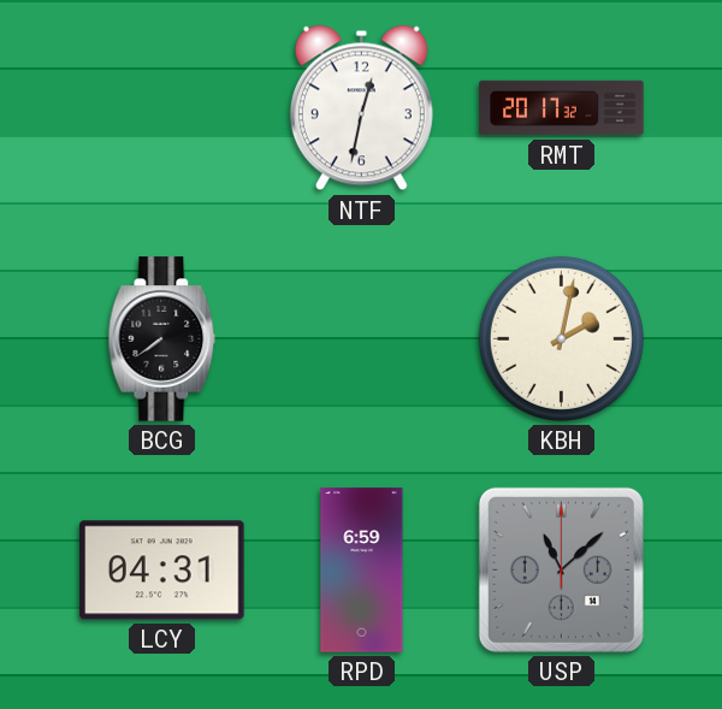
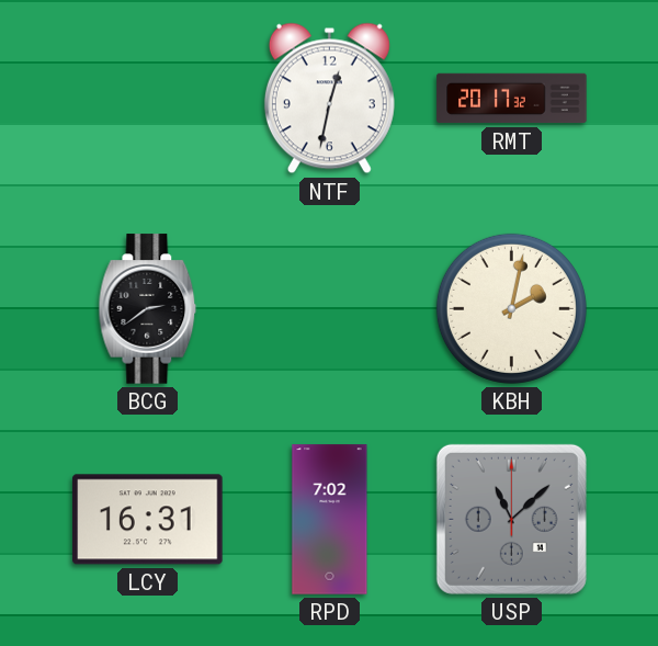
BCG: 7:39 -> 2:39 (148, 309)
LCY: 04:31 -> 16:31 (148, 520)
RPD: 6:59 -> 7:02 (330, 520)
